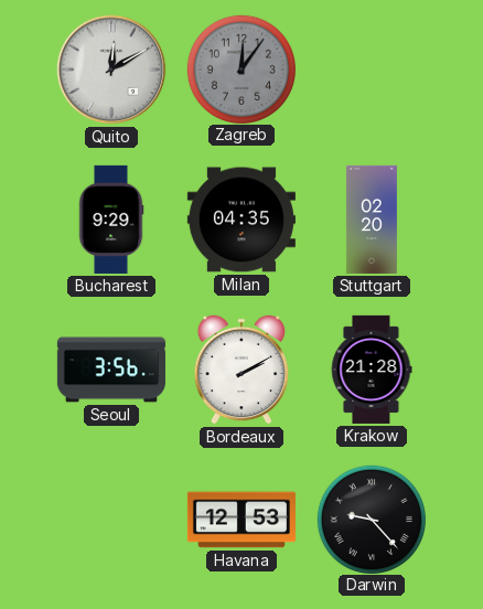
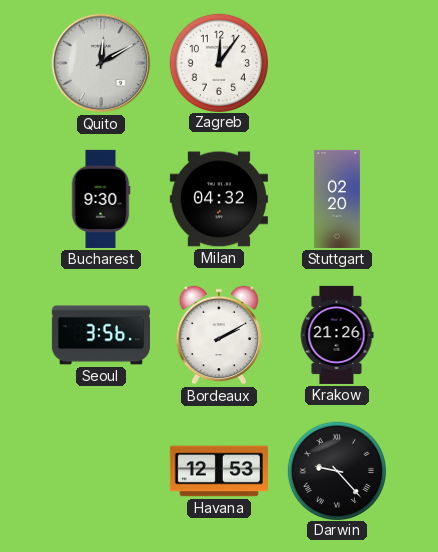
Zagreb dial: grey -> white (218, 62)
Bucharest: 9:29 -> 9:30 (101, 199)
Milan: 04:35 -> 04:32 (219, 199)
Krakow: 21:28 -> 21:26 (337, 335)
